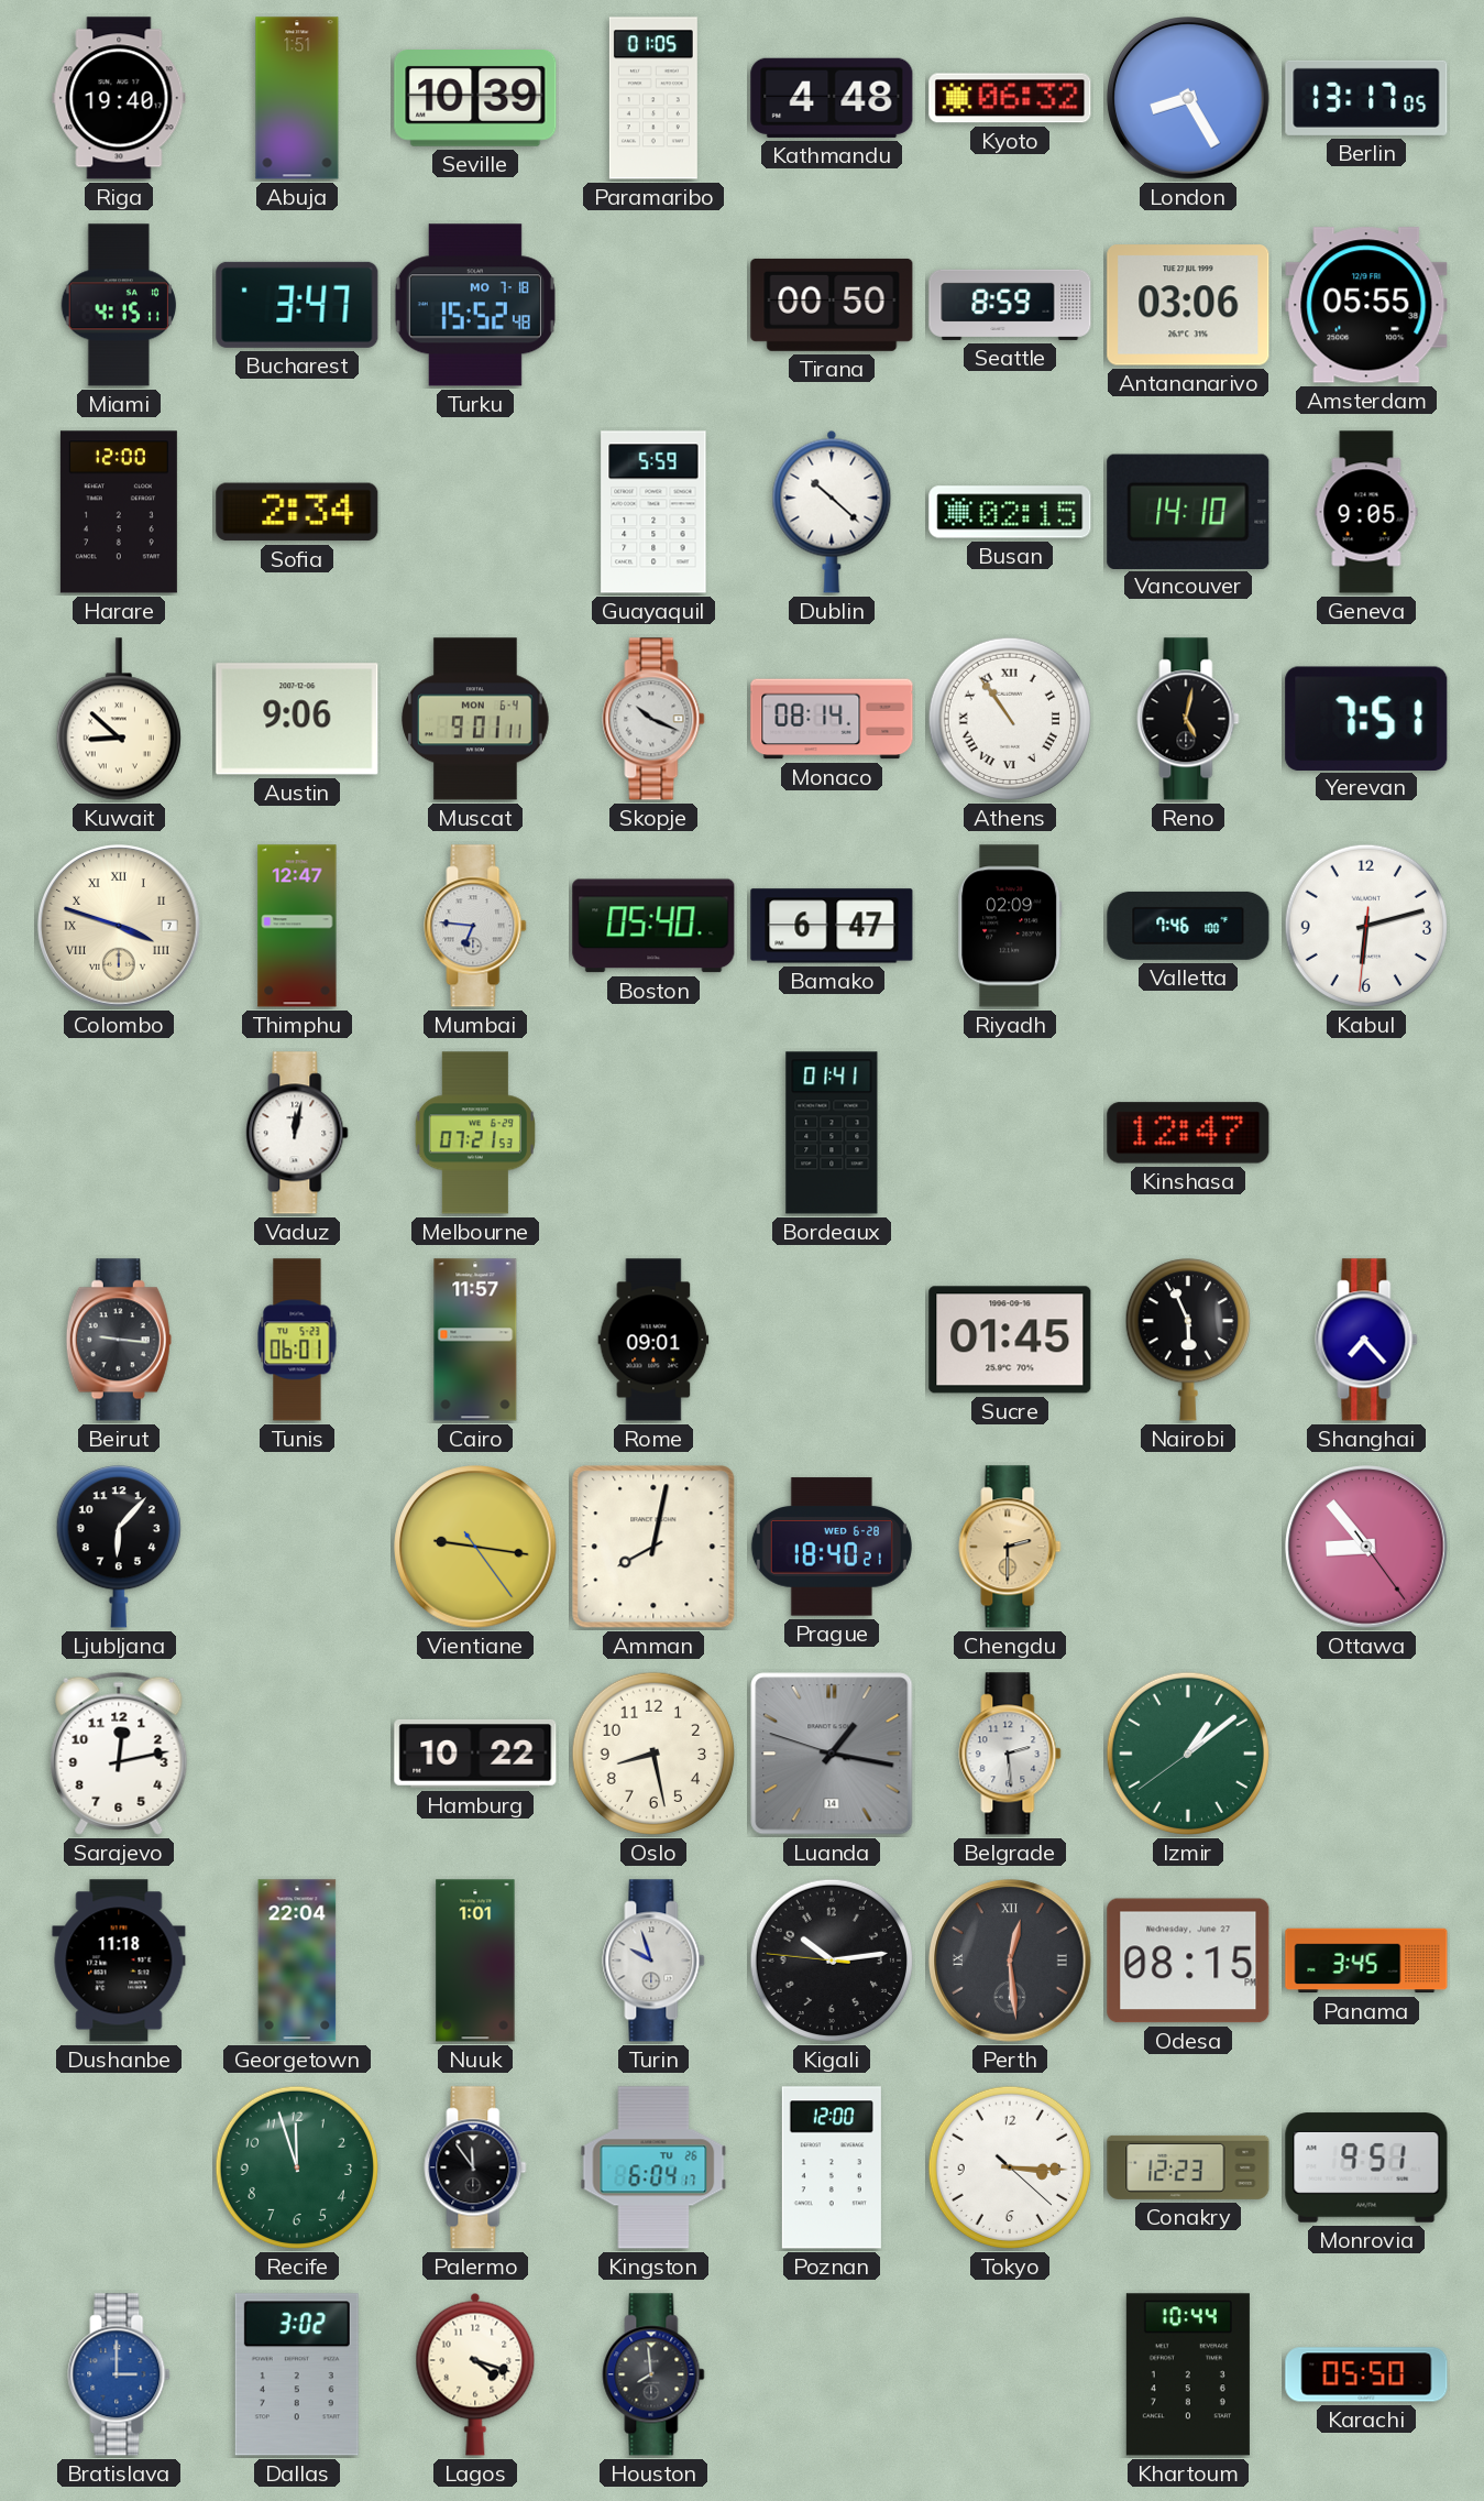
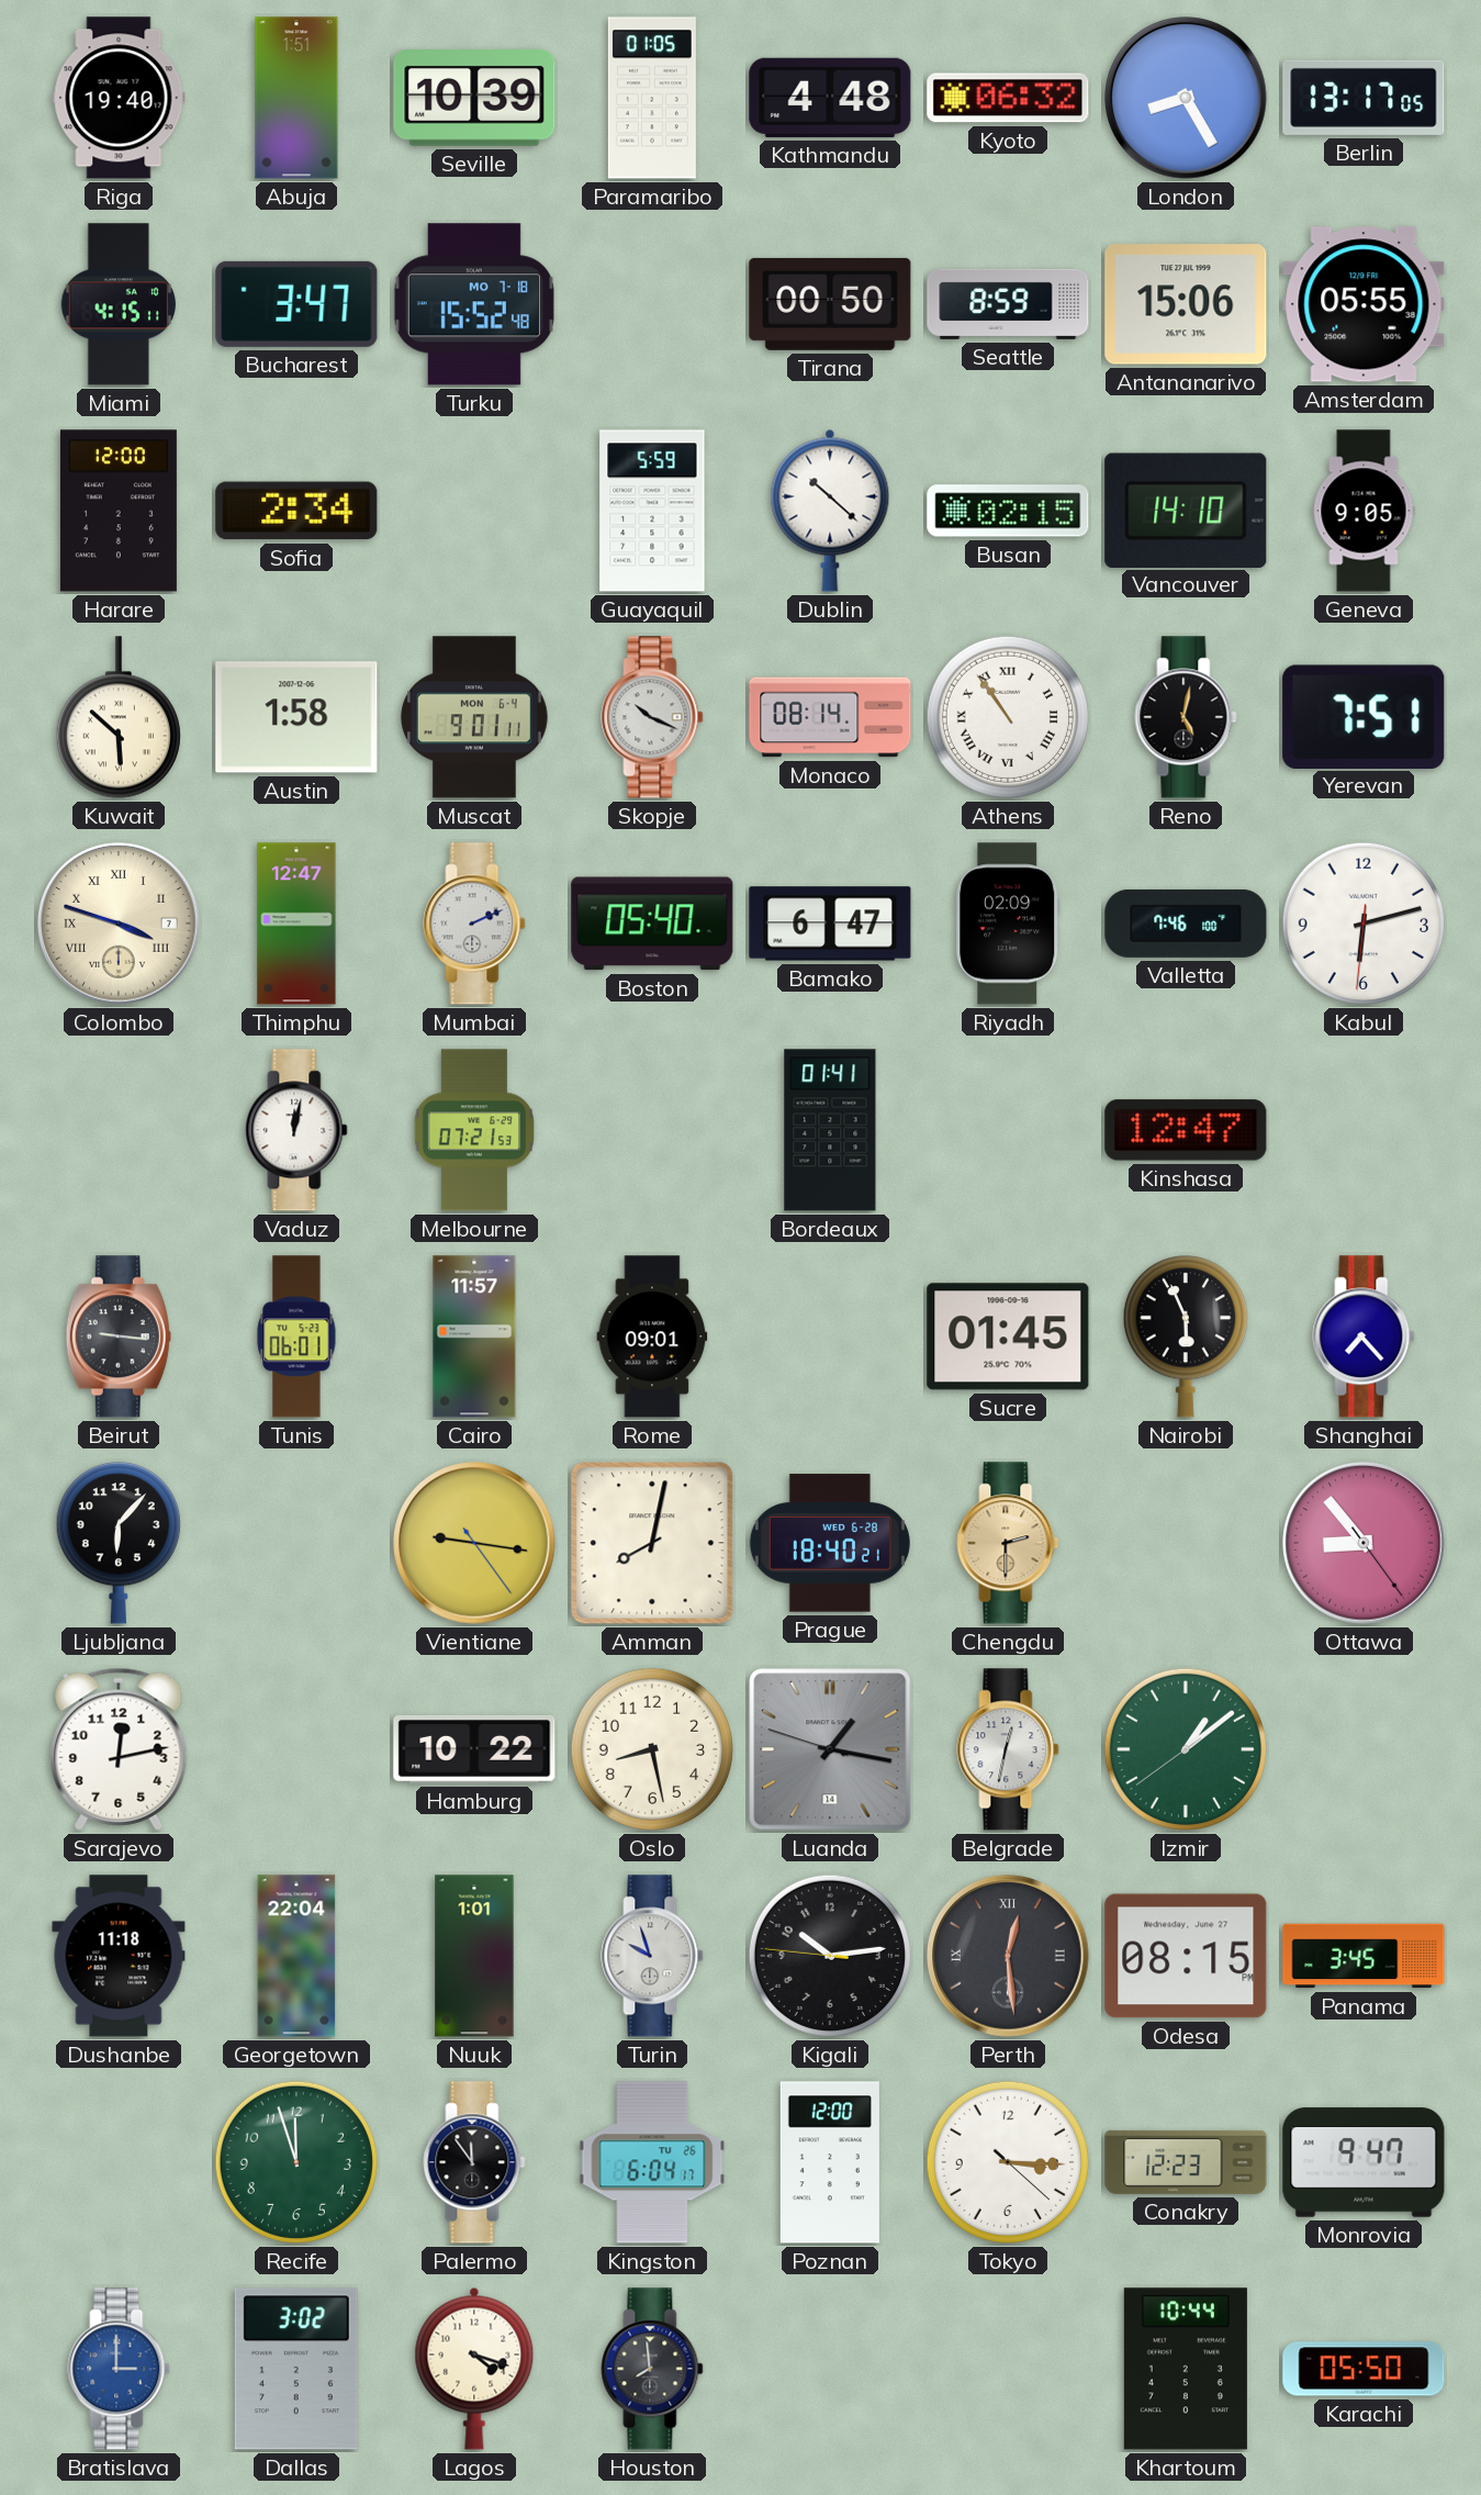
Antananarivo: 03:06 -> 15:06 (1186, 304)
Kuwait: 8:52 -> 5:52 (119, 717)
Austin: 9:06 -> 1:58 (296, 717)
Mumbai: 6:46 -> 2:11 (474, 924)
Belgrade: 2:29 -> 12:32 (1008, 1749)
Monrovia: 9:51 -> 9:47 (1364, 2162)
